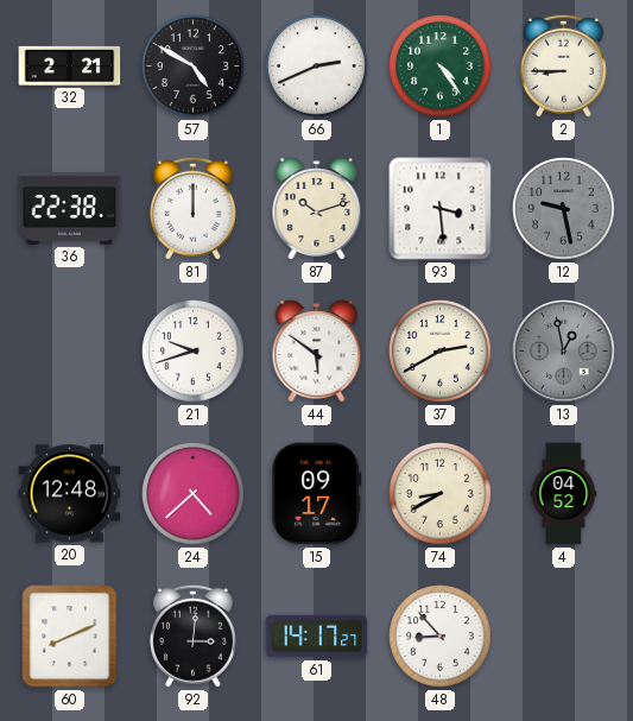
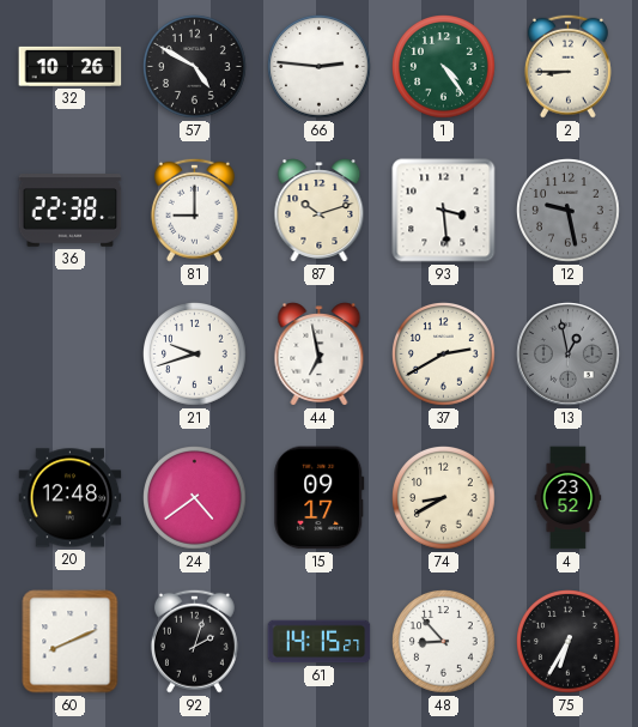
32: 2:21 -> 10:26 (71, 66)
66: 2:41 -> 2:46 (320, 67)
81: 12:00 -> 9:00 (194, 210)
44: 5:51 -> 6:58 (320, 355)
24: 4:38 -> 4:39 (195, 498)
4: 04:52 -> 23:52 (569, 498)
92: 3:01 -> 2:03 (194, 641)
61: 14:17 -> 14:15 (320, 642)
75: none -> 6:35 (569, 642)
